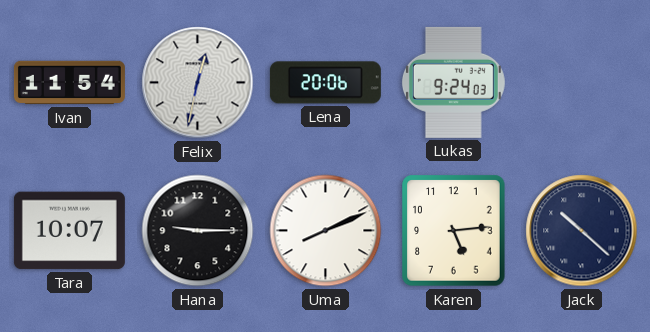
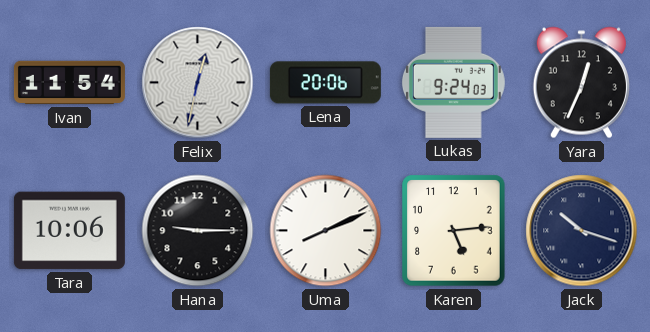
Yara: none -> 12:34 (581, 83)
Tara: 10:07 -> 10:06 (69, 231)
Jack: 10:22 -> 10:18 (582, 231)
